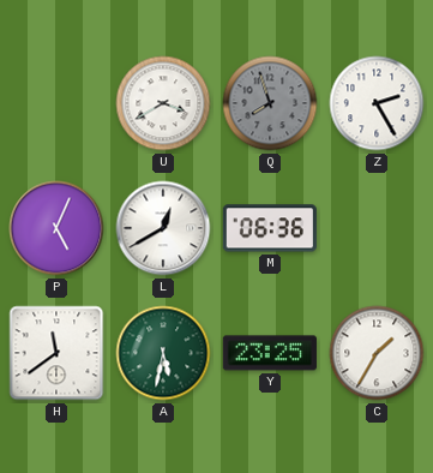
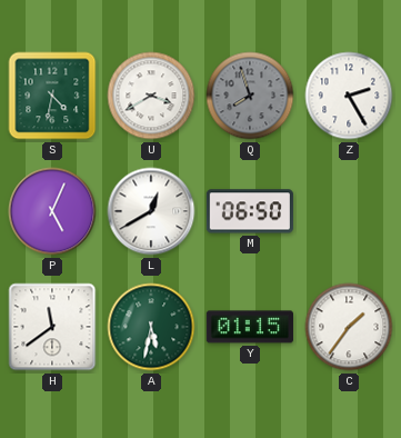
S: none -> 4:32 (52, 96)
M: 06:36 -> 06:50 (250, 211)
Y: 23:25 -> 01:15 (250, 327)
C: 1:35 -> 1:36 (349, 327)
